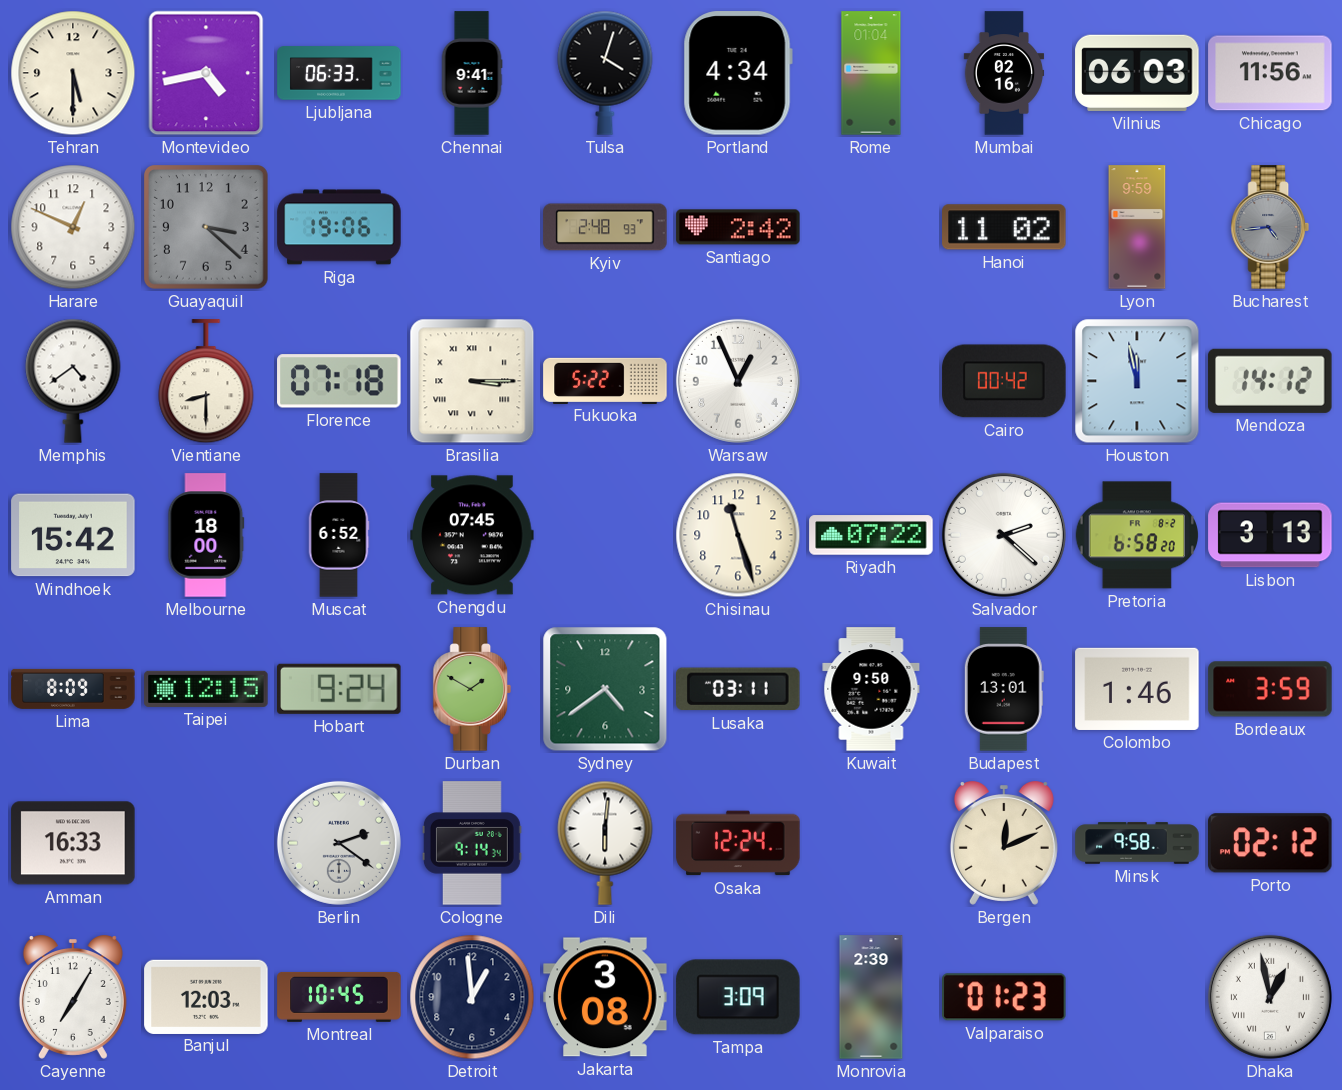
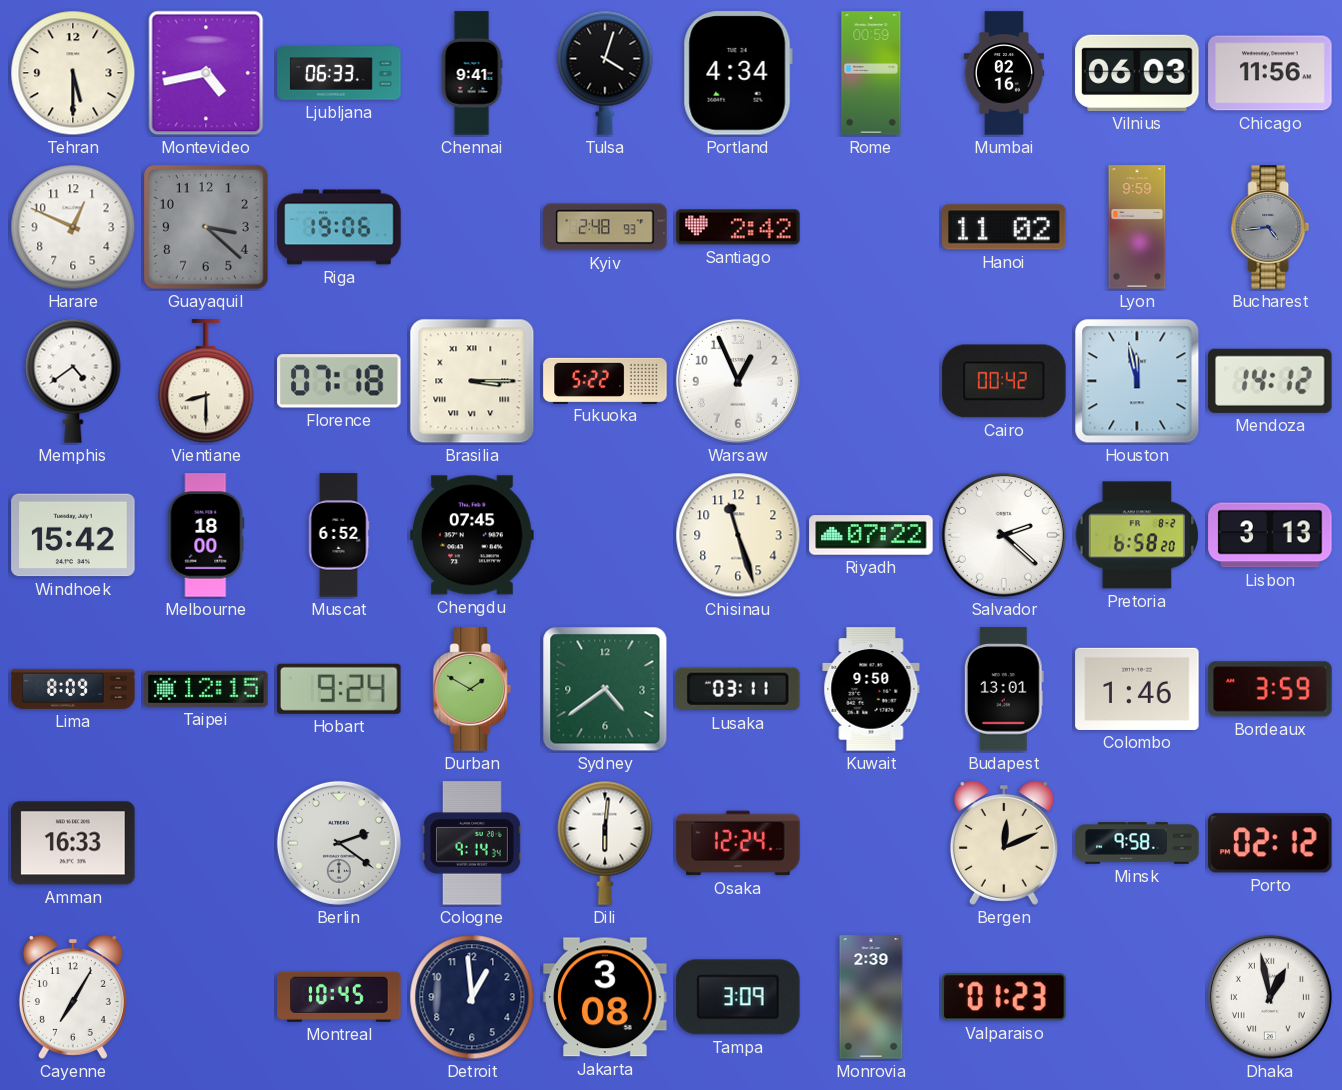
Rome: 01:04 -> 00:59 (871, 73)
Banjul: 12:03 -> none (206, 996)
